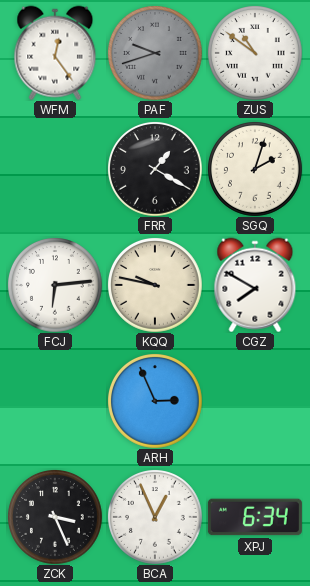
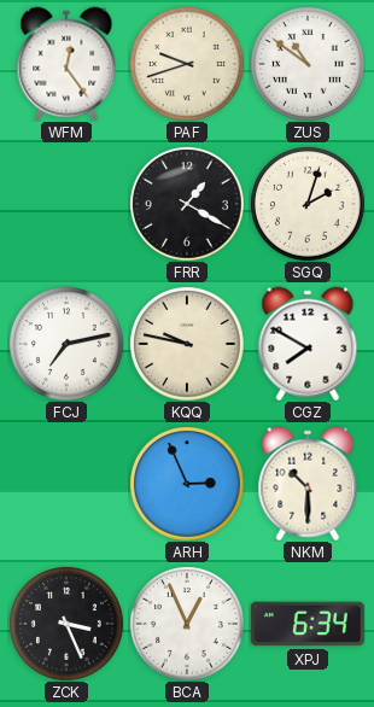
PAF dial: grey -> cream (187, 64)
FCJ: 6:14 -> 7:13 (66, 344)
NKM: none -> 10:30 (308, 484)
